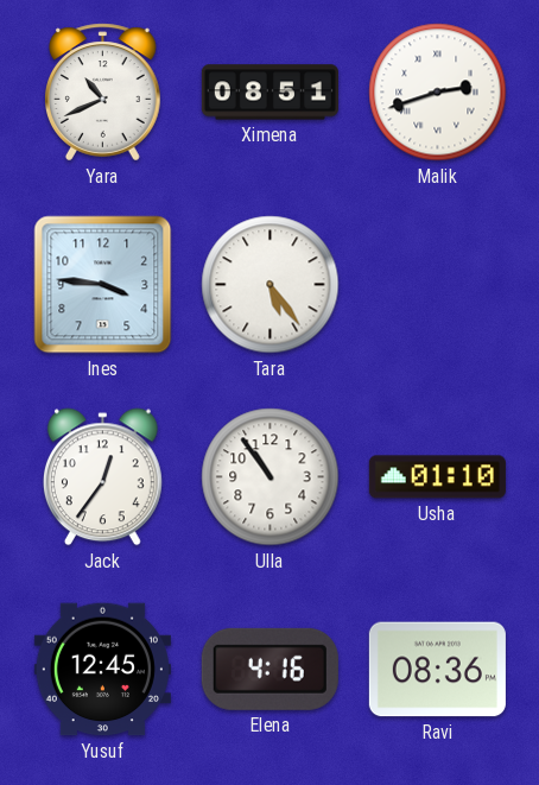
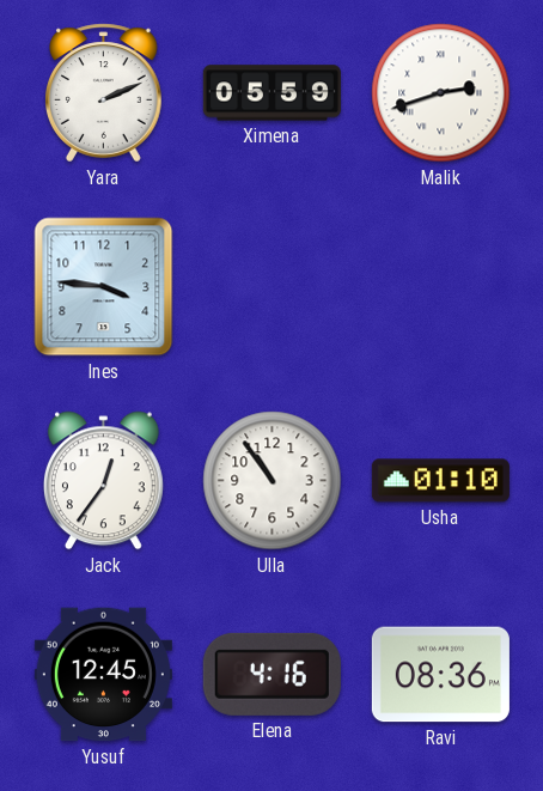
Yara: 10:41 -> 2:11 (104, 93)
Ximena: 08:51 -> 05:59 (271, 93)
Tara: 5:24 -> none (271, 285)
